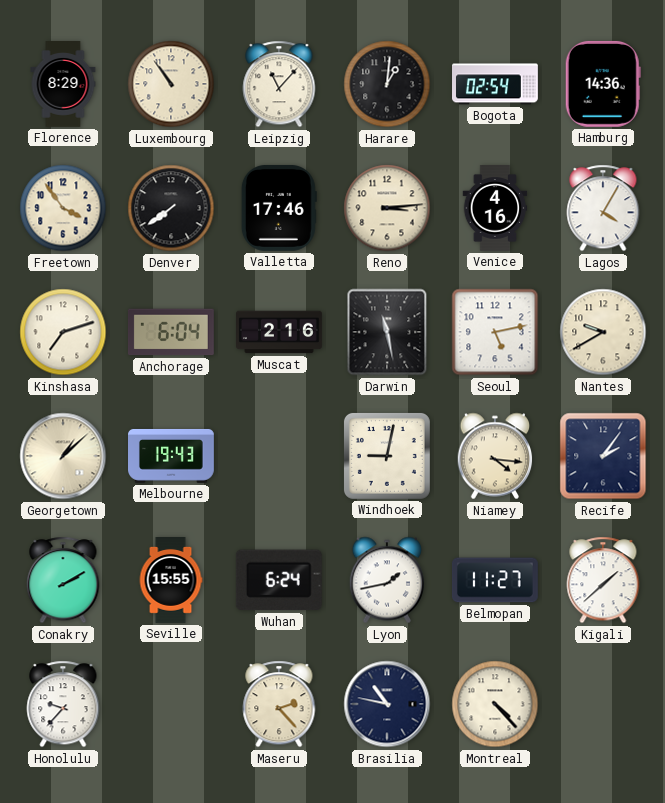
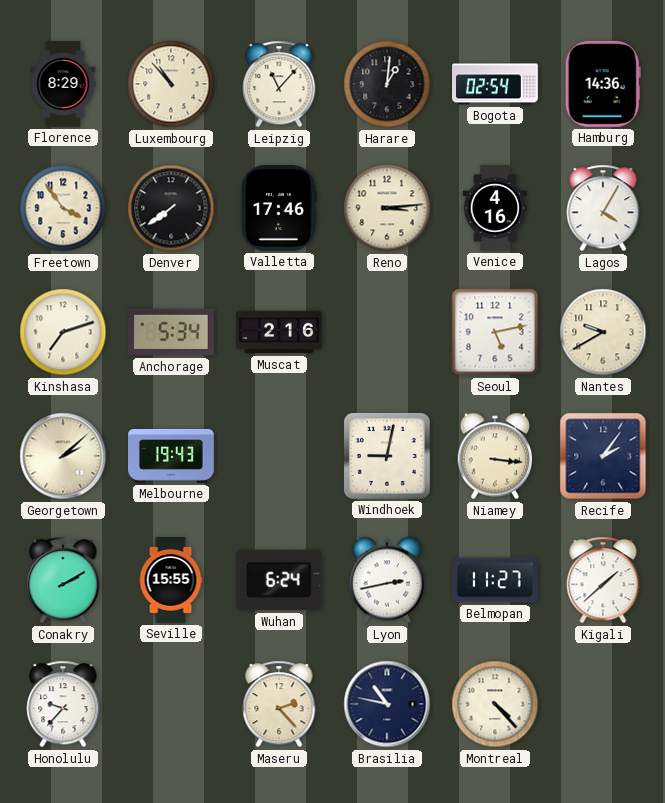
Luxembourg: 10:54 -> 10:53 (171, 84)
Anchorage: 6:04 -> 5:34 (171, 332)
Darwin: 11:28 -> none (387, 332)
Georgetown: 1:08 -> 2:08 (63, 456)
Niamey: 4:16 -> 3:16 (495, 456)
Lyon: 1:43 -> 2:43 (387, 580)
